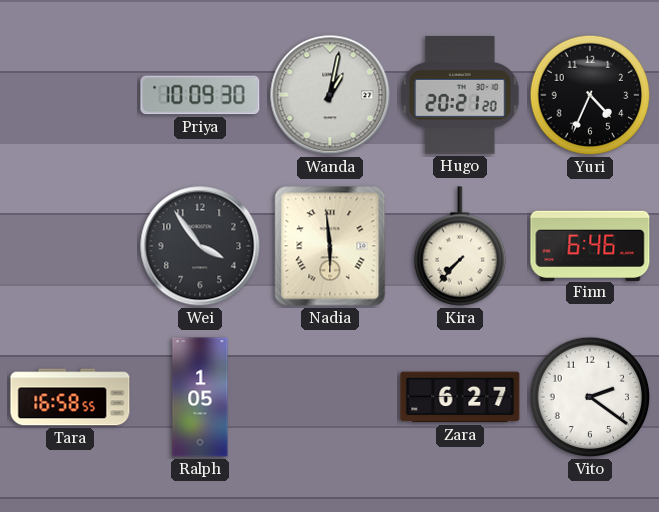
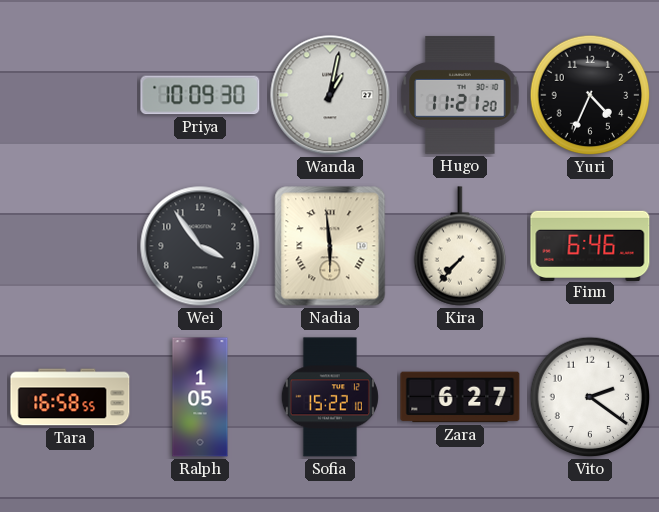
Hugo: 20:21 -> 11:21 (460, 95)
Sofia: none -> 15:22 (330, 397)
